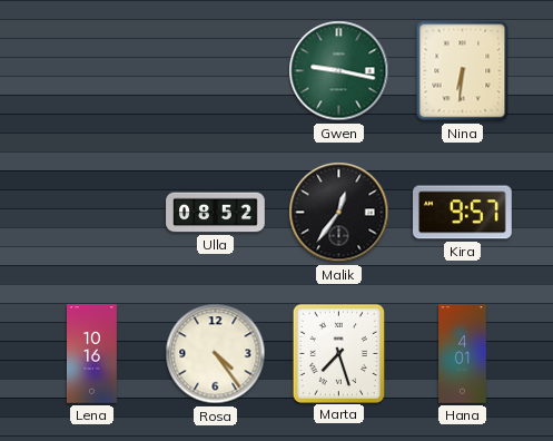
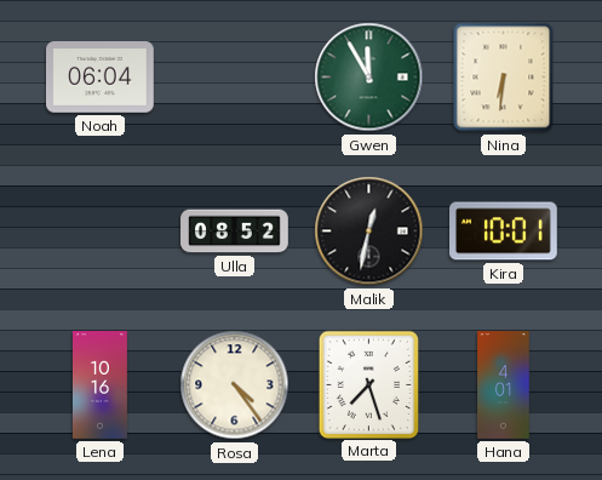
Noah: none -> 06:04 (101, 78)
Gwen: 9:17 -> 11:55 (369, 78)
Malik: 12:36 -> 12:32 (369, 232)
Kira: 9:57 -> 10:01 (504, 232)
